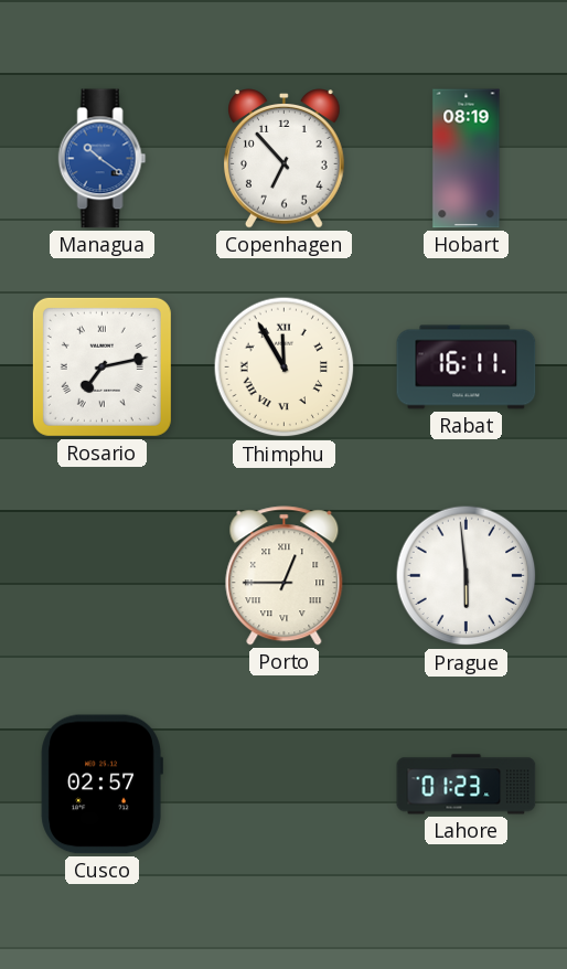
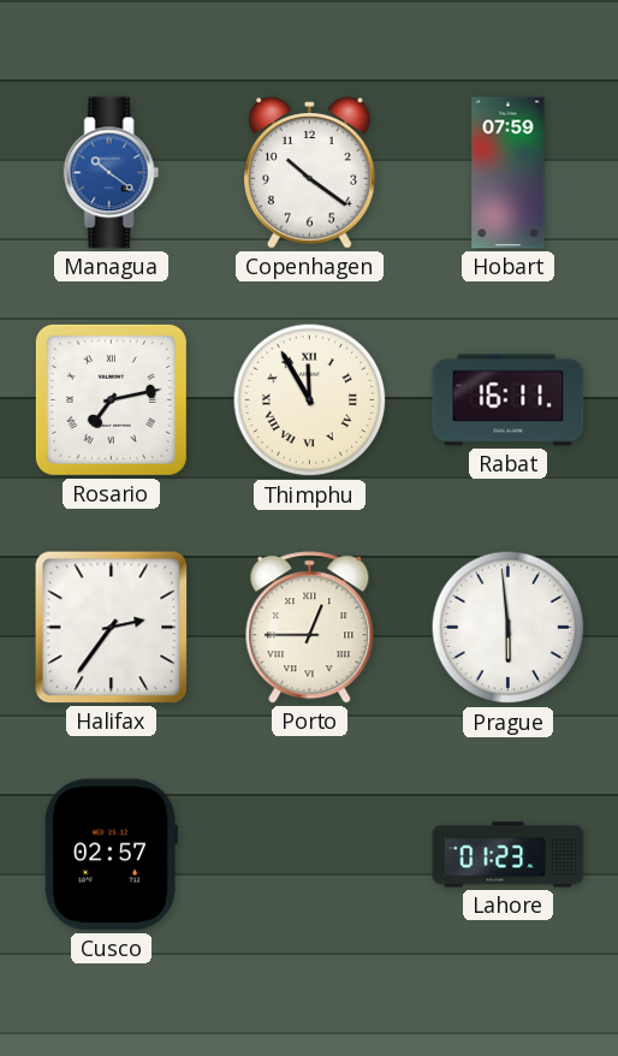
Copenhagen: 6:53 -> 10:21 (310, 173)
Hobart: 08:19 -> 07:59 (509, 173)
Halifax: none -> 2:36 (112, 628)
